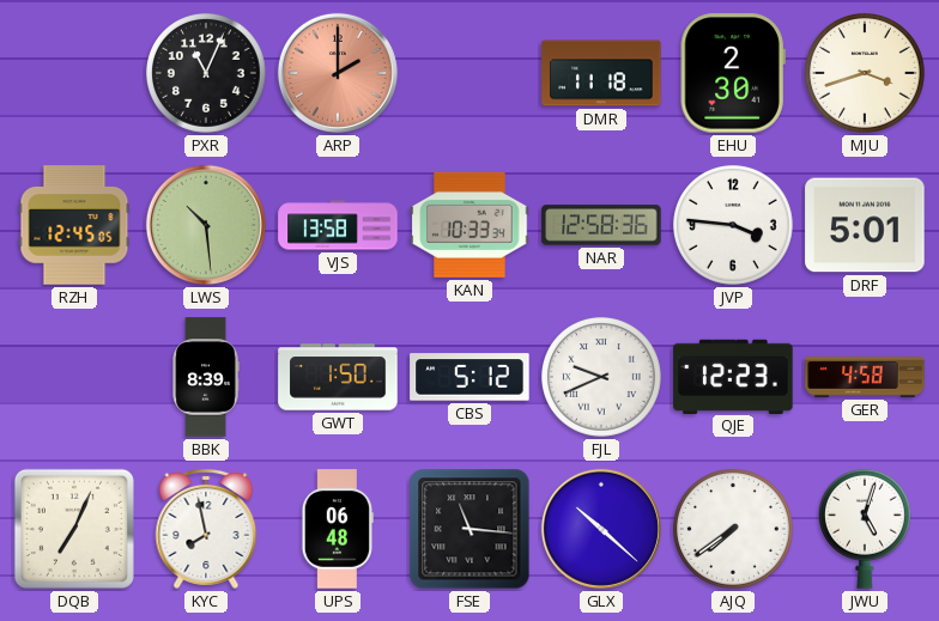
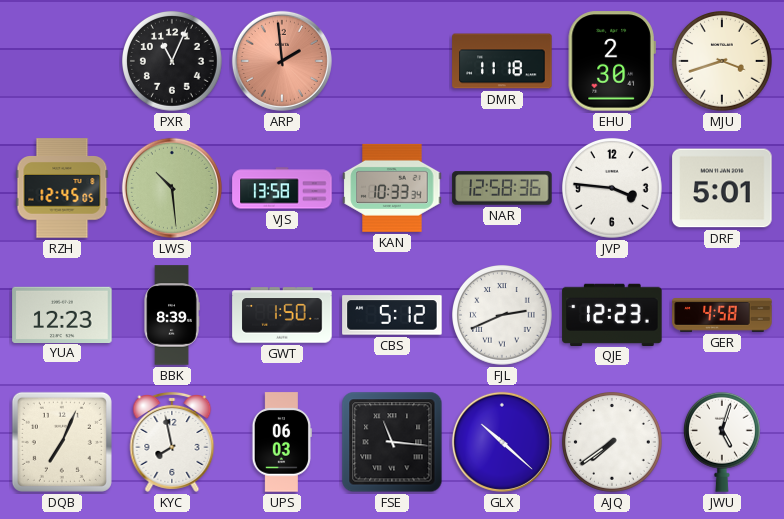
ARP: 2:00 -> 1:59 (282, 61)
YUA: none -> 12:23 (62, 314)
FJL: 9:41 -> 2:41 (503, 316)
UPS: 06:48 -> 06:03 (282, 442)
